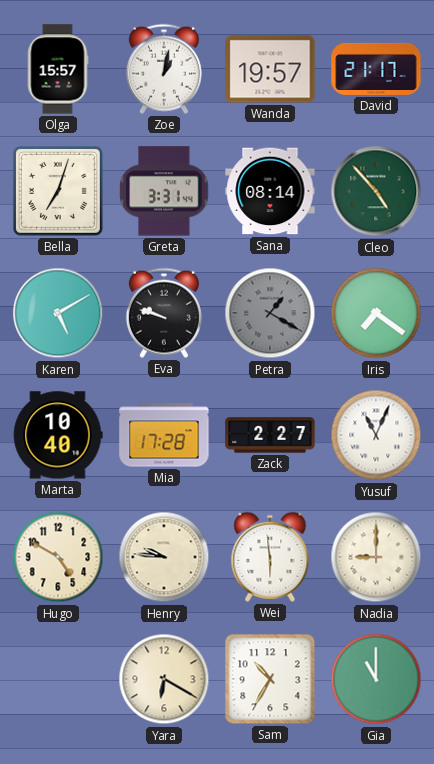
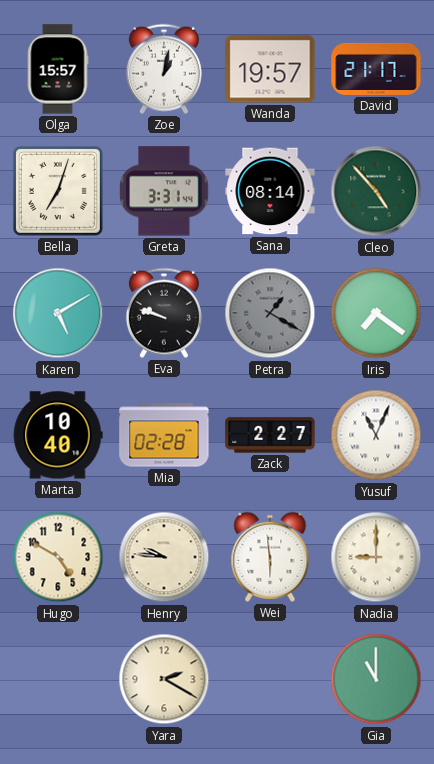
Mia: 17:28 -> 02:28 (164, 435)
Yara: 6:20 -> 2:20 (164, 679)
Sam: 10:35 -> none (270, 679)
